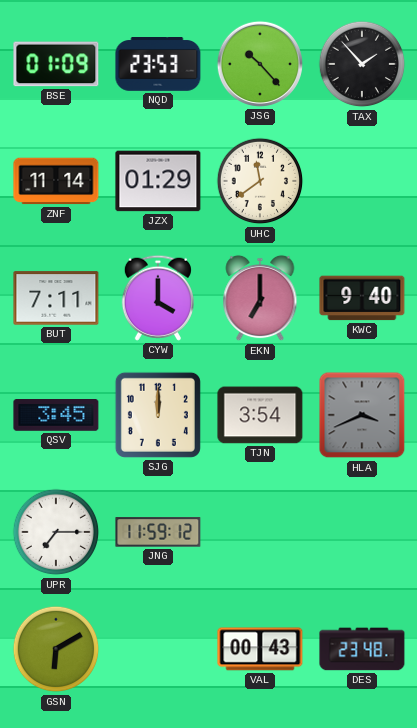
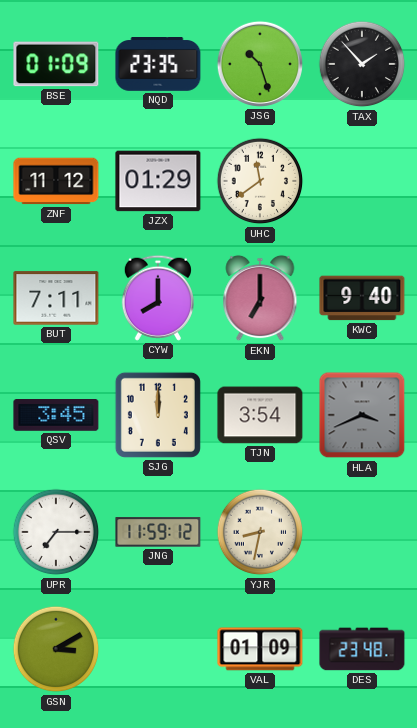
NQD: 23:53 -> 23:35 (158, 65)
JSG: 10:23 -> 10:27 (260, 64)
ZNF: 11:14 -> 11:12 (56, 181)
CYW: 4:00 -> 8:00 (158, 298)
YJR: none -> 8:32 (260, 532)
GSN: 6:10 -> 3:10 (56, 649)
VAL: 00:43 -> 01:09 (260, 649)
